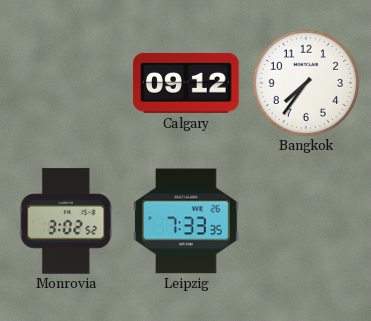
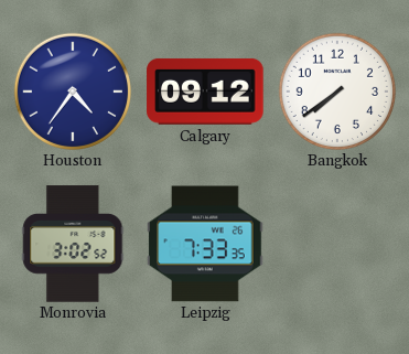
Houston: none -> 4:36 (72, 90)
Bangkok: 7:36 -> 7:39 (336, 90)
